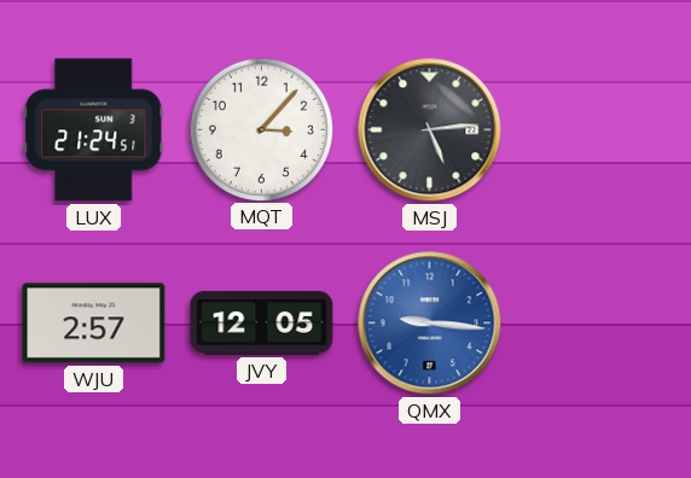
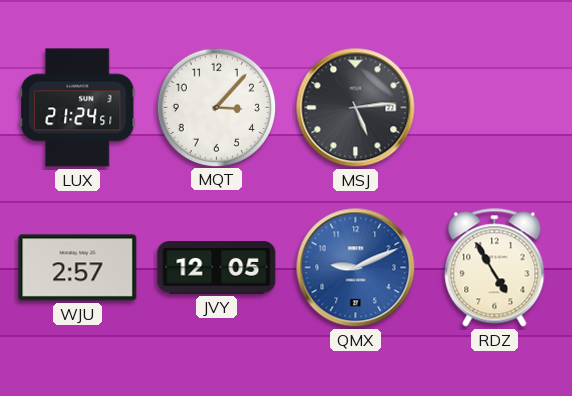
QMX: 9:16 -> 9:11 (356, 268)
RDZ: none -> 4:55 (495, 268)
